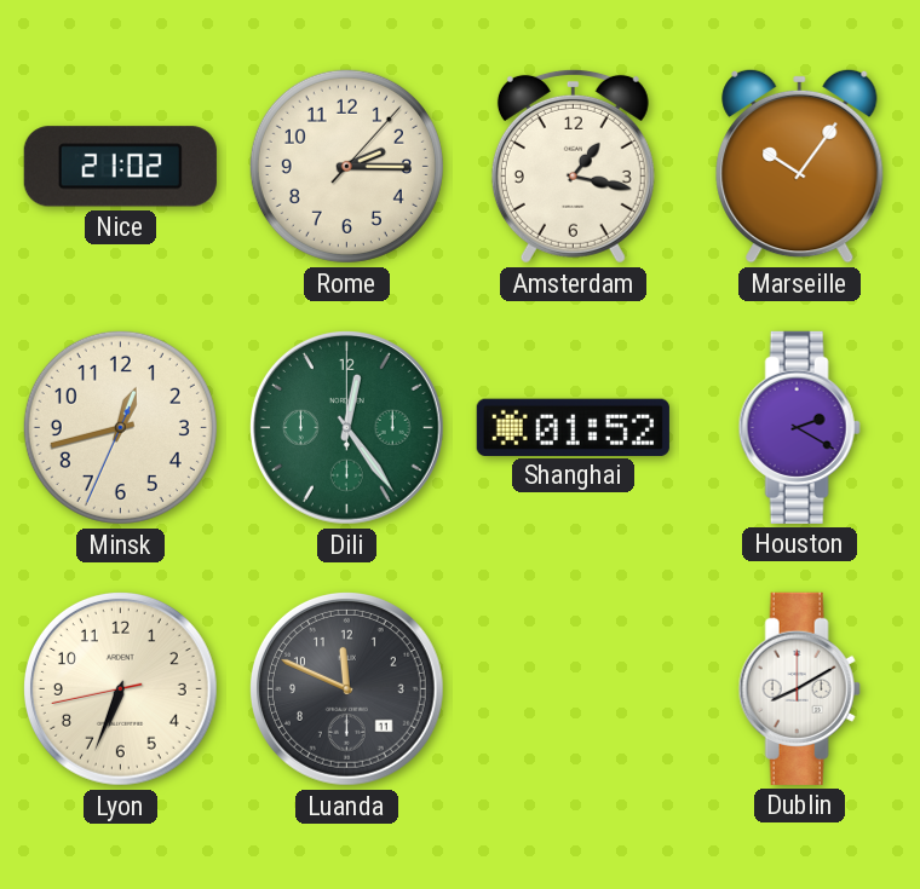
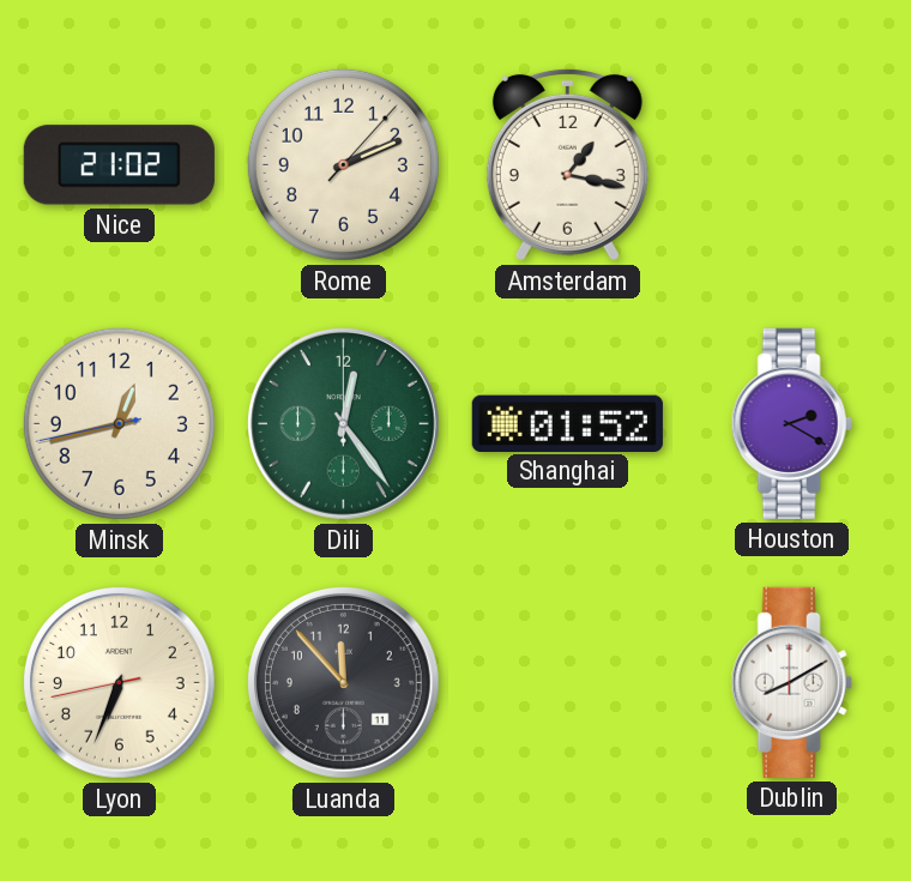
Rome: 2:15 -> 2:11 (343, 164)
Marseille: 10:06 -> none (800, 166)
Minsk: 12:42:34 -> 12:42:43 (119, 423)
Luanda: 11:49 -> 11:53 (343, 682)
